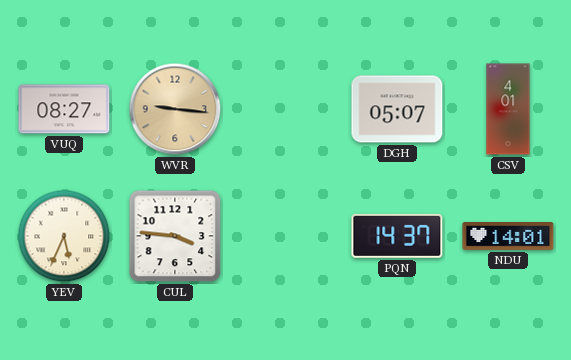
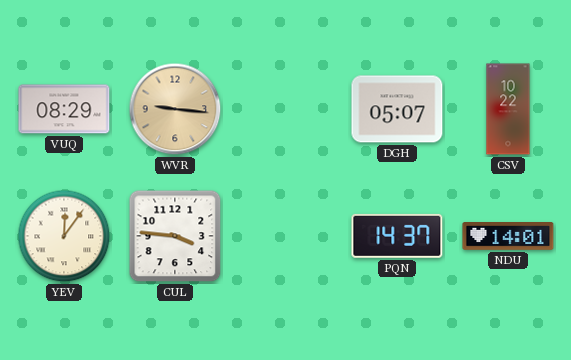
VUQ: 08:27 -> 08:29 (64, 109)
CSV: 4:01 -> 10:22 (508, 109)
YEV: 5:34 -> 12:06 (64, 236)
